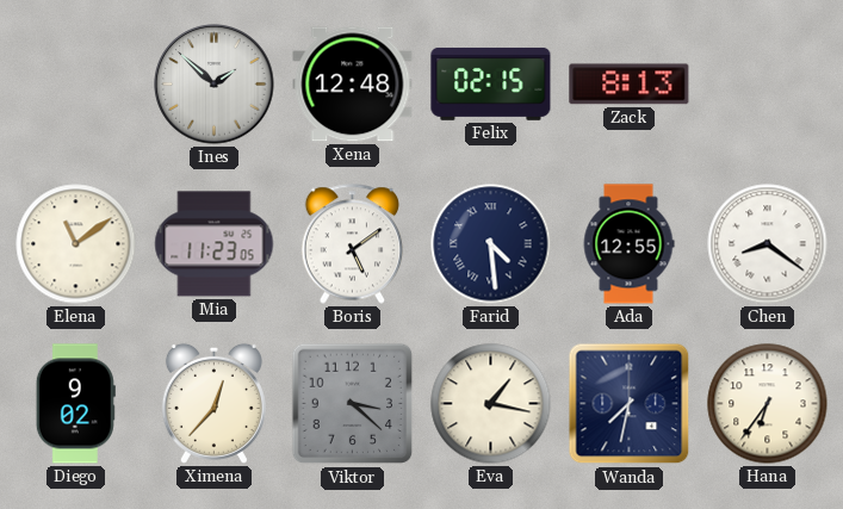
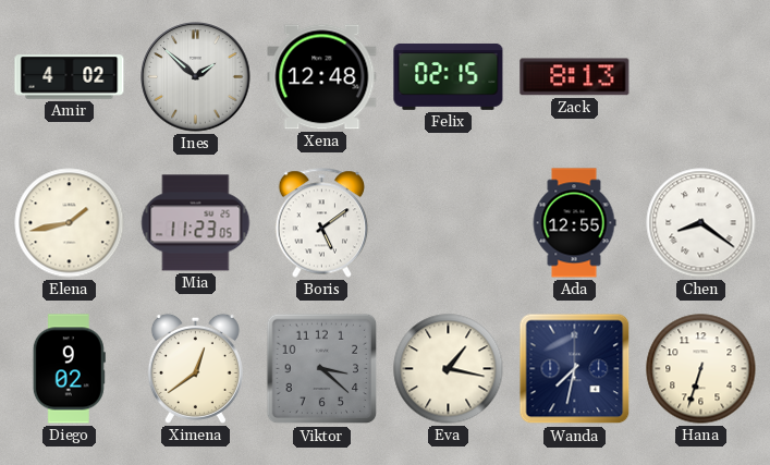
Amir: none -> 4:02 (70, 77)
Elena: 11:09 -> 1:43 (70, 223)
Farid: 4:29 -> none (491, 244)
Ximena: 12:37 -> 12:39 (195, 368)
Hana: 6:36 -> 6:33 (701, 369)
